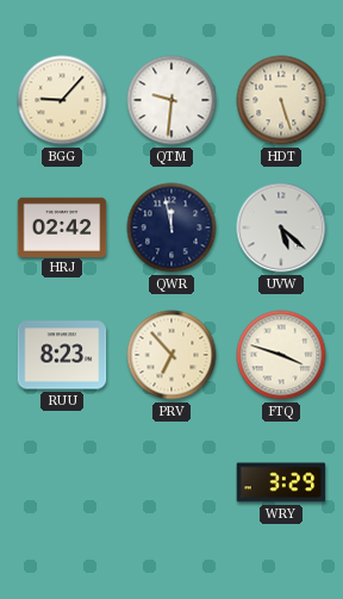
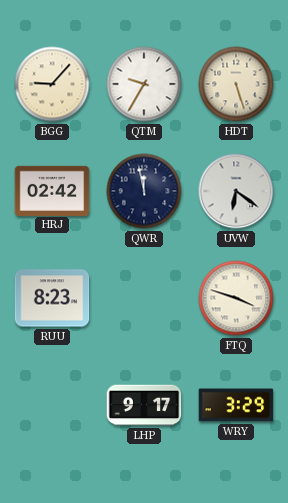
QTM: 9:31 -> 9:35 (144, 84)
UVW: 5:22 -> 6:21 (236, 191)
PRV: 6:53 -> none (171, 355)
LHP: none -> 9:17 (144, 405)
